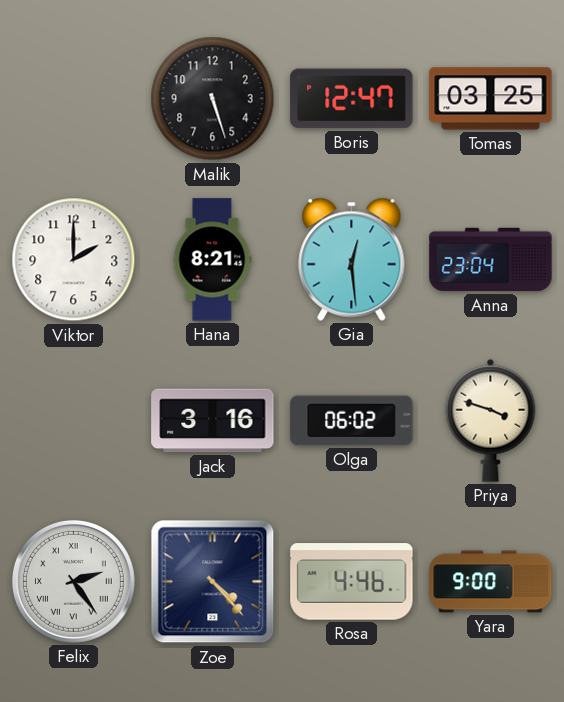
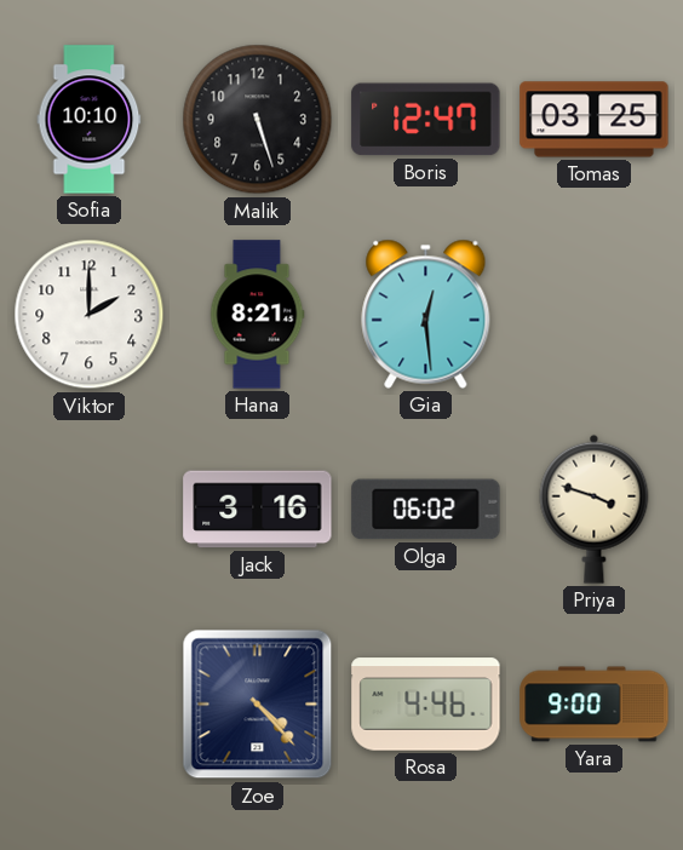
Sofia: none -> 10:10 (90, 120)
Anna: 23:04 -> none (491, 260)
Felix: 2:24 -> none (73, 581)
